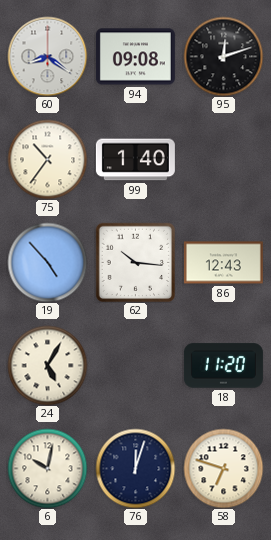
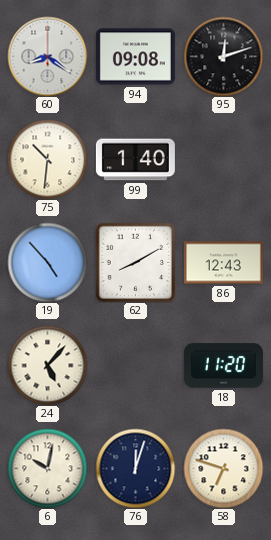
75: 10:36 -> 10:31 (47, 159)
62: 10:16 -> 8:10 (135, 262)
24: 5:05 -> 5:07 (47, 365)
